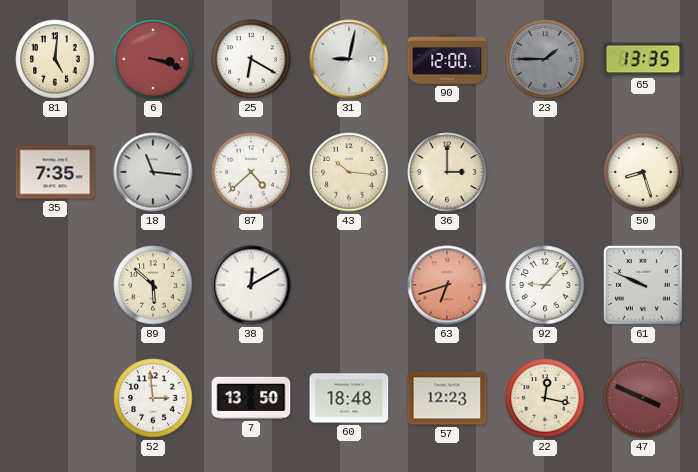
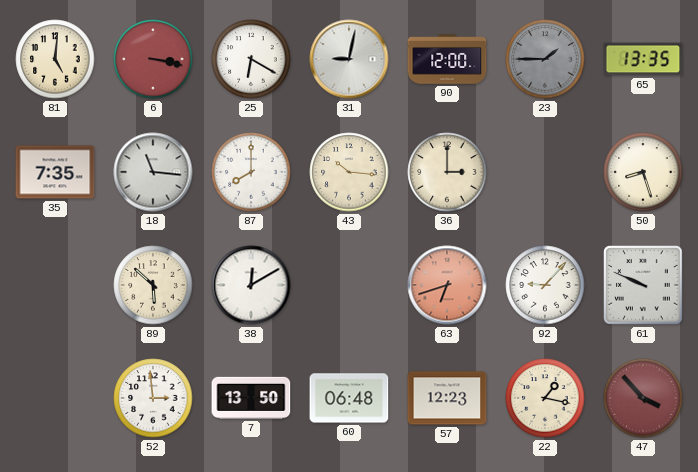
6: 3:18 -> 3:17 (153, 59)
87: 4:38 -> 8:00 (251, 172)
60: 18:48 -> 06:48 (349, 398)
22: 12:17 -> 1:17 (545, 398)
47: 3:49 -> 3:53 (643, 398)
